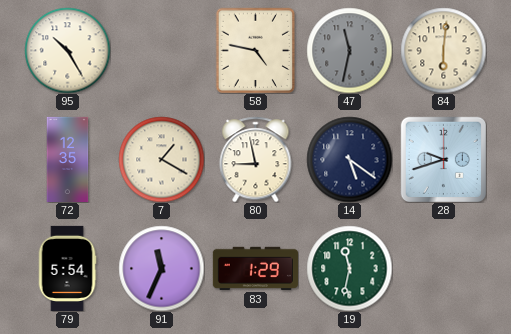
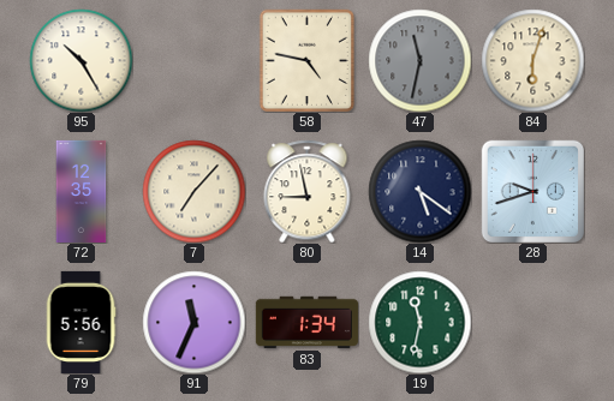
84: 6:01 -> 6:03 (532, 60)
7: 1:20 -> 7:07 (193, 191)
79: 5:54 -> 5:56 (81, 322)
83: 1:29 -> 1:34 (306, 322)
